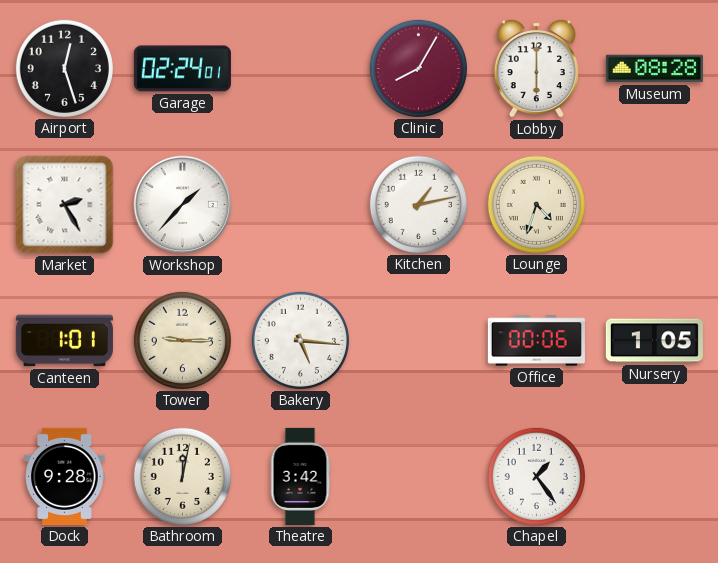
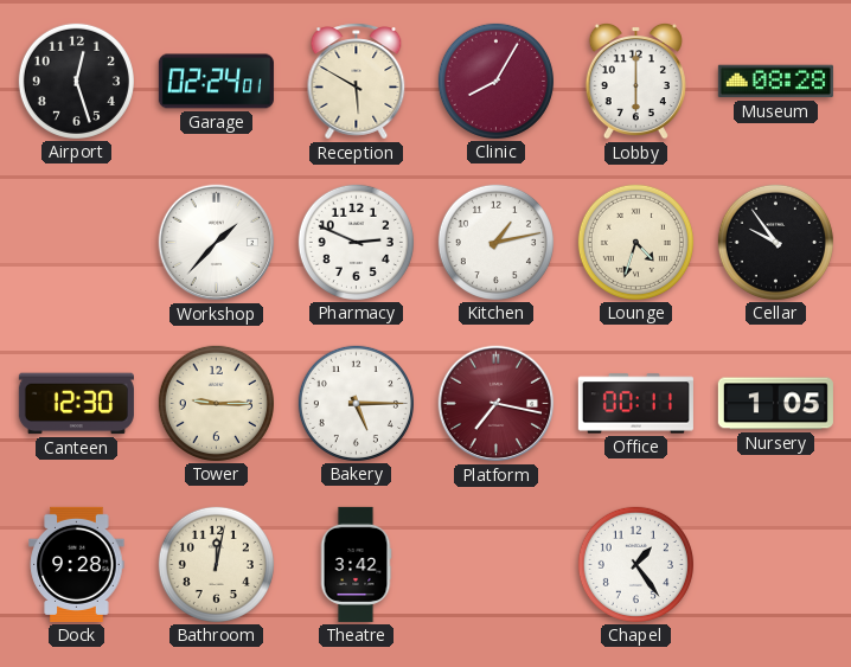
Reception: none -> 5:50 (357, 82)
Market: 2:25 -> none (65, 205)
Pharmacy: none -> 2:49 (356, 242)
Cellar: none -> 9:54 (775, 242)
Canteen: 1:01 -> 12:30 (76, 404)
Bakery: 5:16 -> 5:15 (356, 403)
Platform: none -> 7:17 (497, 404)
Office: 00:06 -> 00:11 (635, 404)
